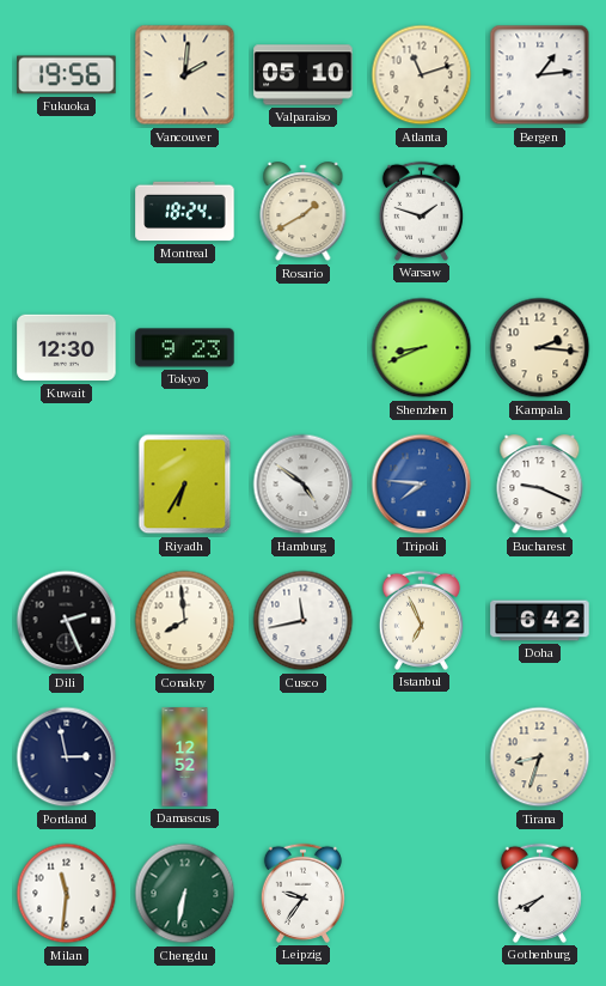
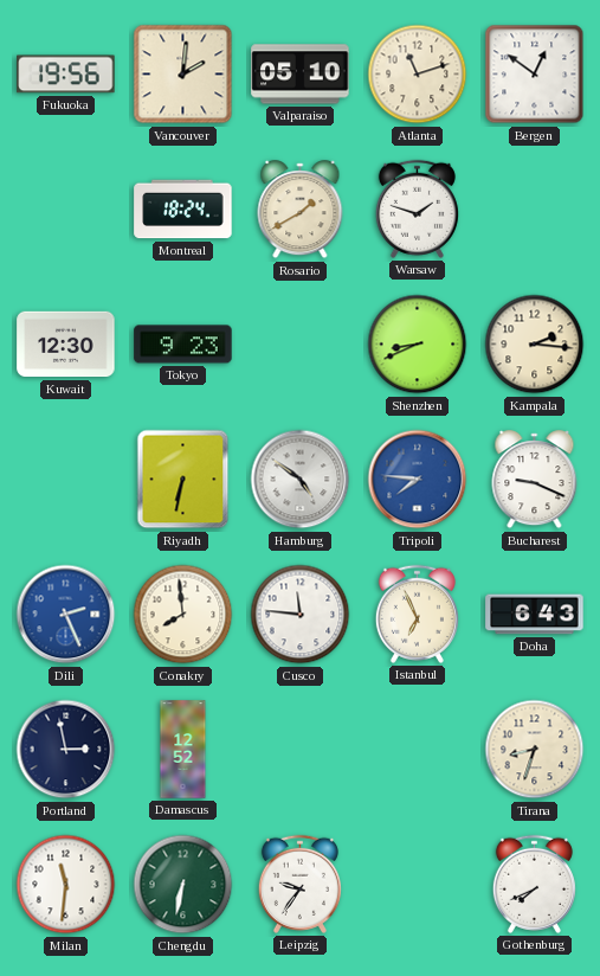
Bergen: 1:14 -> 12:51 (535, 75)
Riyadh: 6:35 -> 6:32 (183, 480)
Dili dial: black -> blue (66, 615)
Cusco: 11:43 -> 11:46 (301, 615)
Doha: 6:42 -> 6:43 (535, 615)
